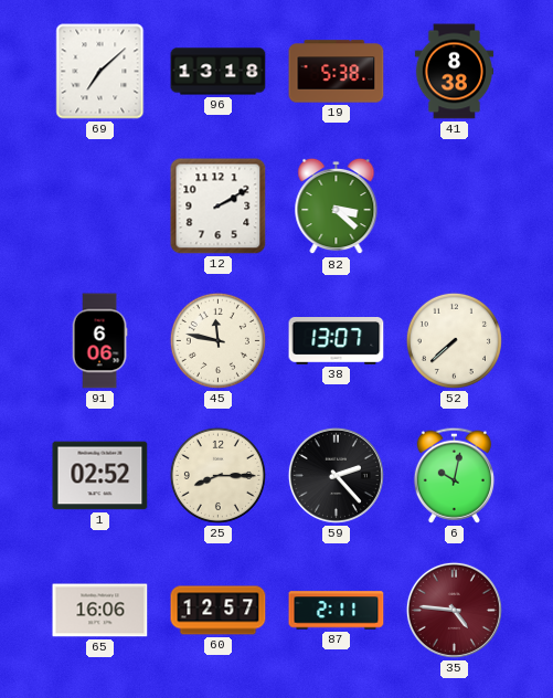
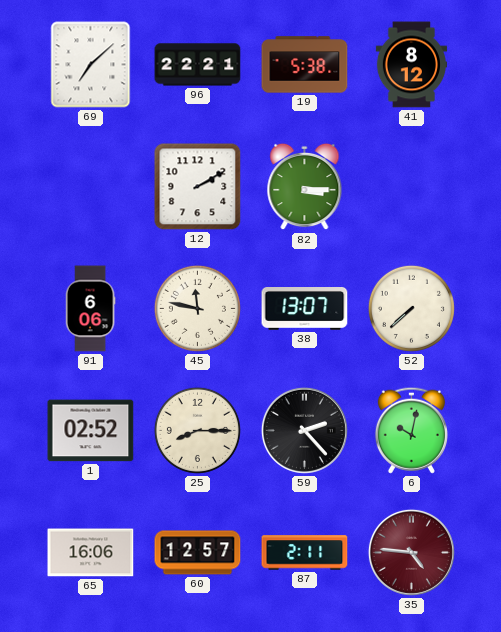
96: 13:18 -> 22:21 (198, 65)
41: 8:38 -> 8:12 (411, 65)
82: 3:22 -> 3:15 (305, 187)
